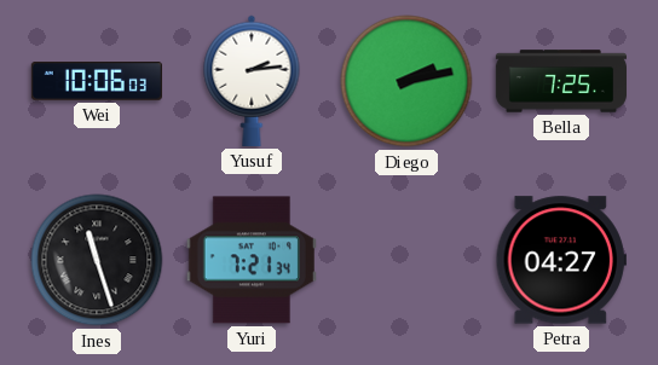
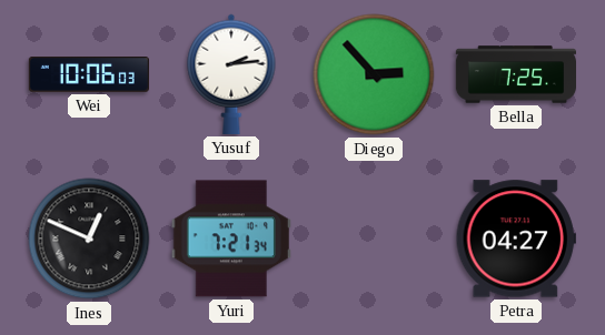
Diego: 2:13 -> 2:53 (374, 74)
Ines: 11:27 -> 12:49 (89, 238)
